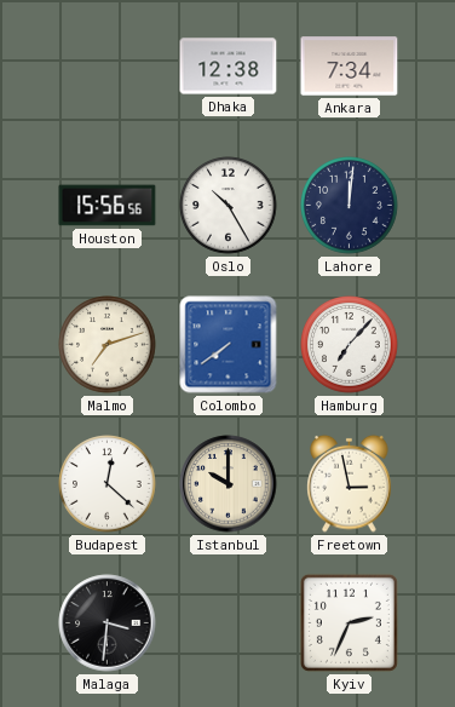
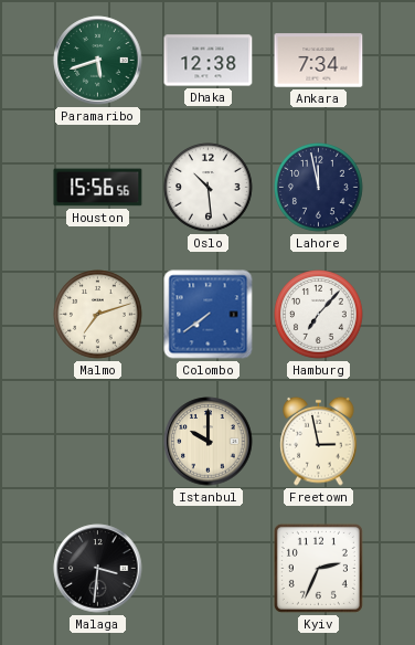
Paramaribo: none -> 5:42 (98, 61)
Oslo: 10:25 -> 10:29 (209, 188)
Lahore: 12:01 -> 11:58 (319, 188)
Budapest: 12:22 -> none (108, 484)
